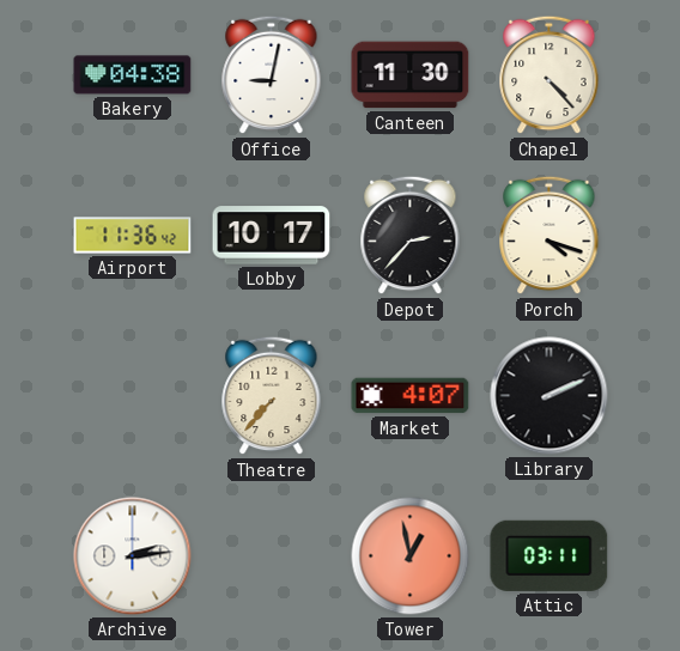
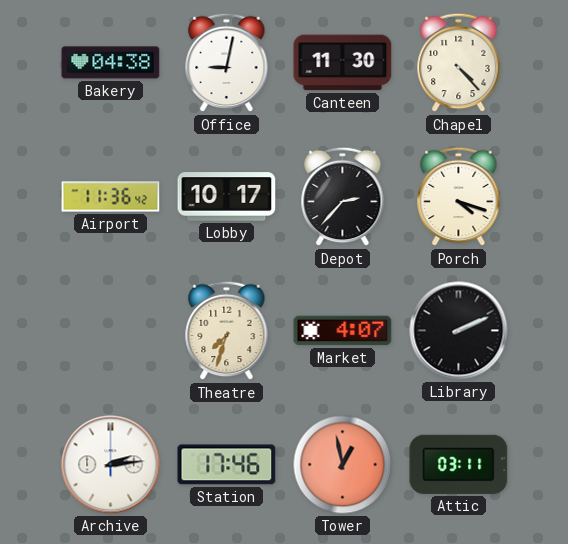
Theatre: 7:37 -> 7:33 (227, 331)
Station: none -> 17:46 (227, 465)
